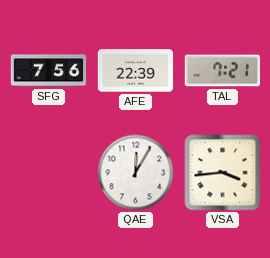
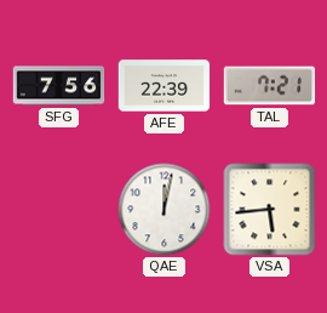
QAE: 12:05 -> 12:02 (165, 210)
VSA: 3:44 -> 5:44 (270, 210)
